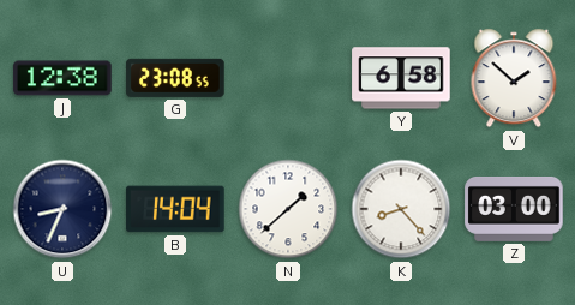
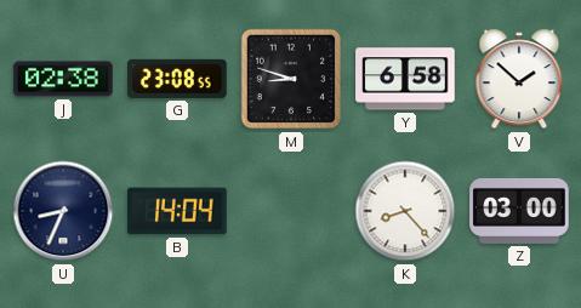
J: 12:38 -> 02:38 (63, 79)
M: none -> 8:48 (291, 79)
N: 1:38 -> none (288, 209)
